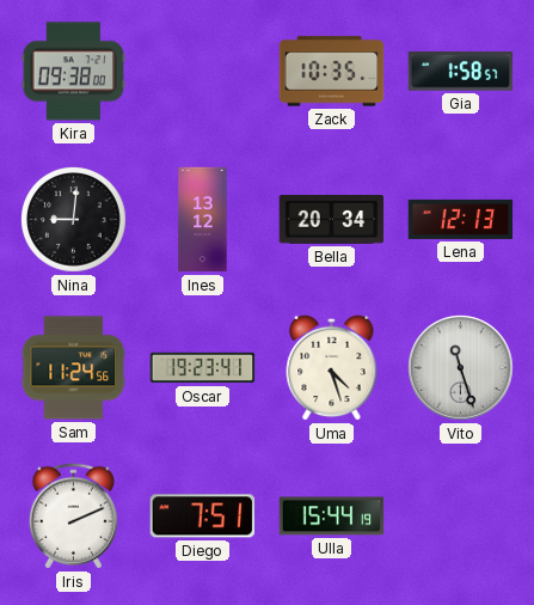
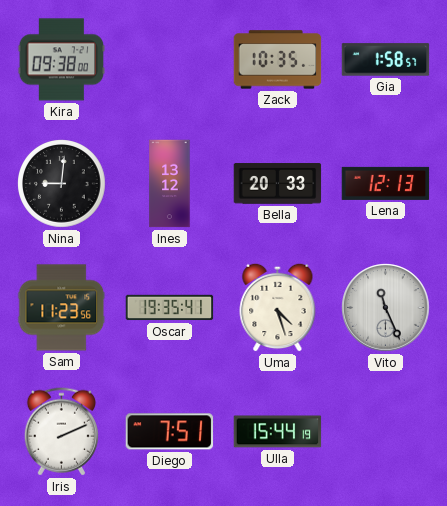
Bella: 20:34 -> 20:33 (278, 184)
Sam: 11:24 -> 11:23 (62, 308)
Oscar: 19:23 -> 19:35 (170, 308)
Vito: 11:27 -> 11:26 (386, 308)
